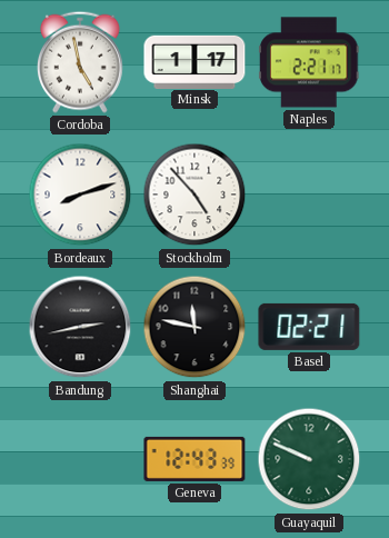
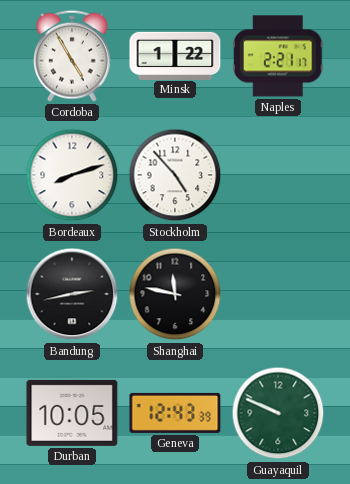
Cordoba: 4:58 -> 4:55 (72, 56)
Minsk: 1:17 -> 1:22 (175, 55)
Basel: 02:21 -> none (309, 327)
Durban: none -> 10:05 (72, 413)
